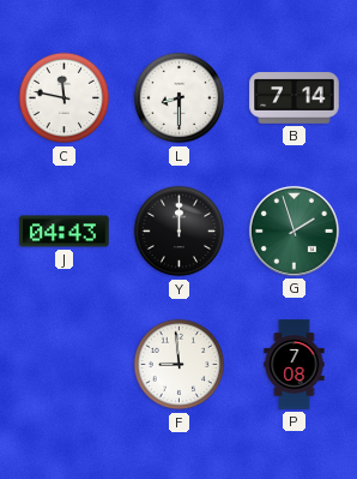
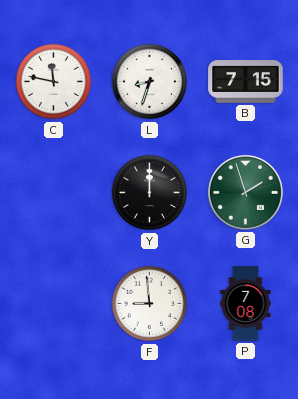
L: 8:30 -> 8:33 (150, 82)
B: 7:14 -> 7:15 (246, 82)
J: 04:43 -> none (65, 232)
